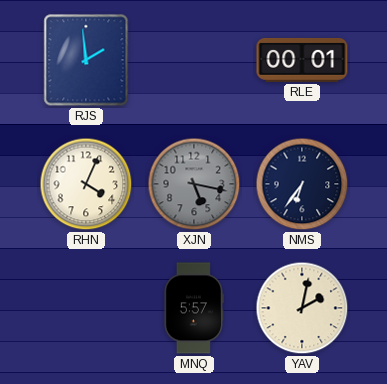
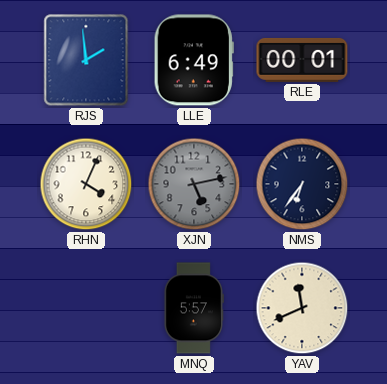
LLE: none -> 6:49 (194, 60)
XJN: 5:17 -> 5:13 (194, 184)
YAV: 2:02 -> 11:41 (302, 308)
